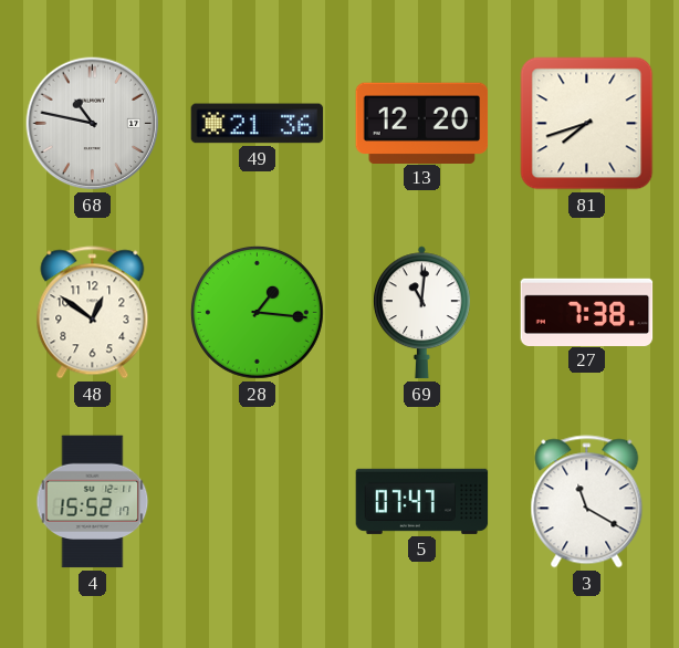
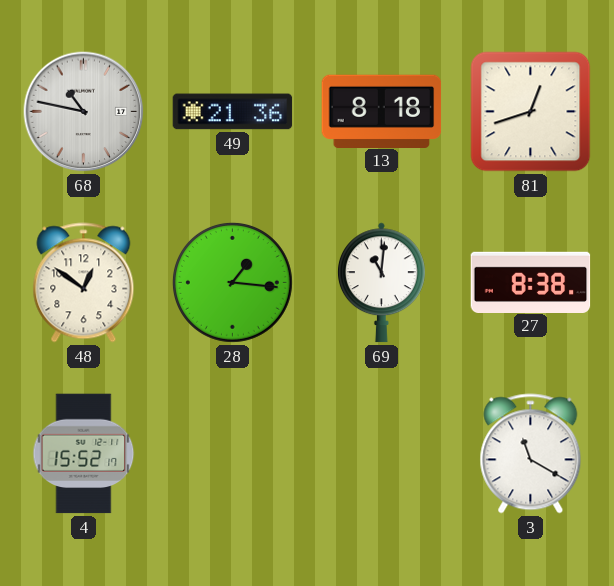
13: 12:20 -> 8:18 (382, 111)
81: 7:42 -> 12:42 (531, 112)
27: 7:38 -> 8:38 (531, 282)
5: 07:47 -> none (422, 501)
